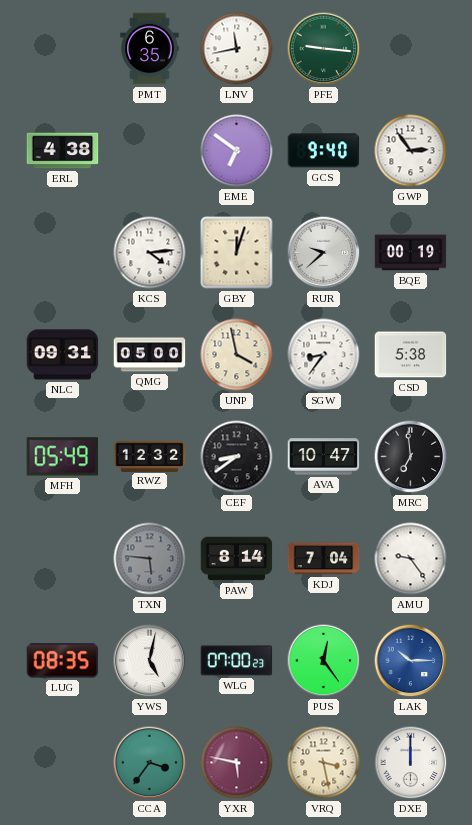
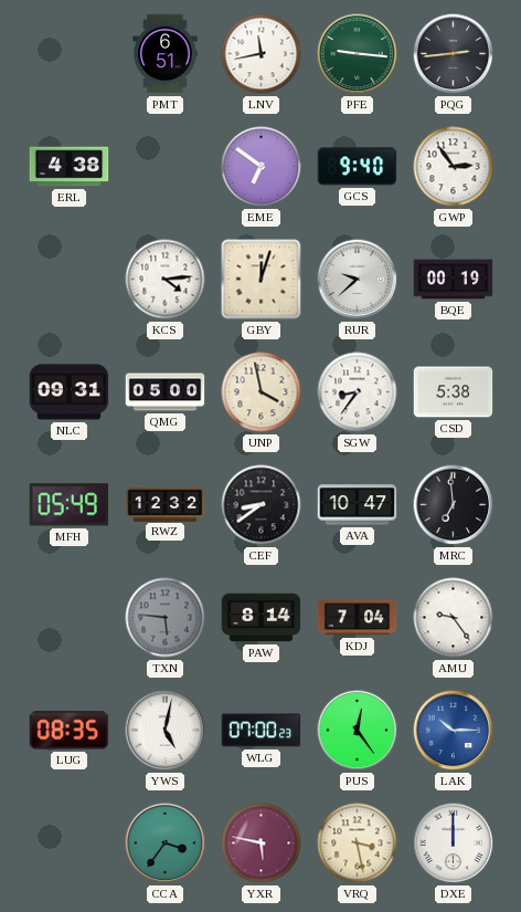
PMT: 6:35 -> 6:51 (166, 54)
PQG: none -> 2:44 (454, 54)
